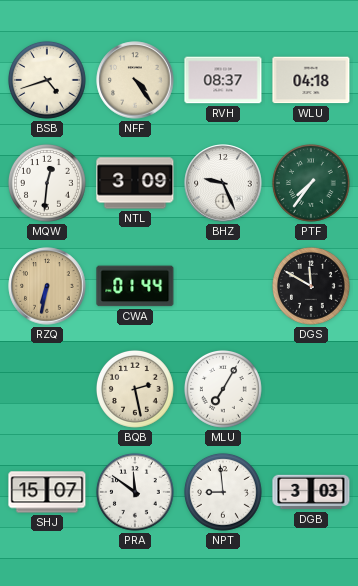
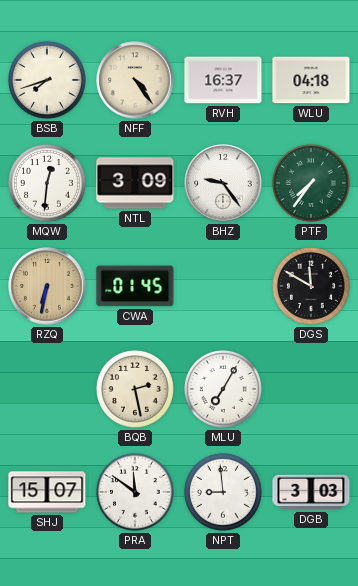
BSB: 4:42 -> 7:42 (47, 80)
RVH: 08:37 -> 16:37 (223, 80)
BHZ: 9:26 -> 9:24 (223, 183)
CWA: 01:44 -> 01:45 (135, 286)
